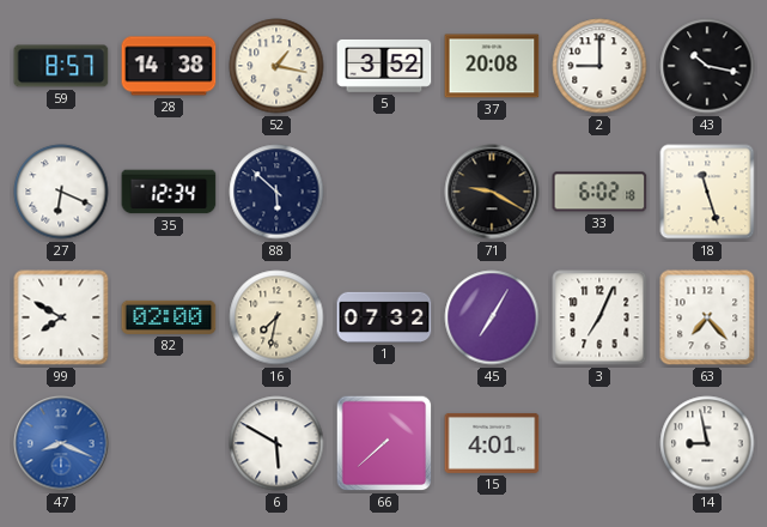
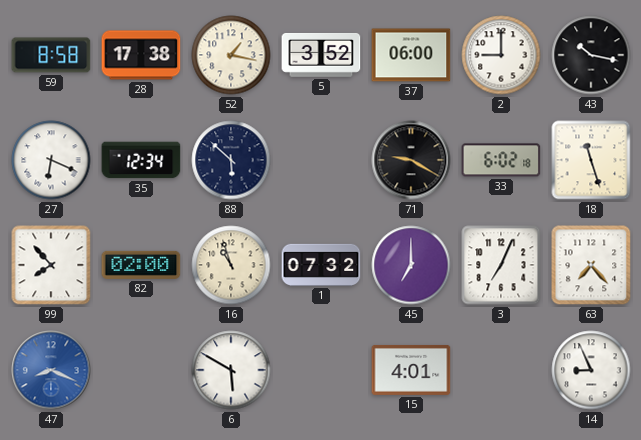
59: 8:57 -> 8:58 (51, 55)
28: 14:38 -> 17:38 (141, 55)
37: 20:08 -> 06:00 (411, 55)
99: 7:50 -> 7:53 (51, 265)
16: 7:32 -> 10:57 (231, 265)
45: 7:05 -> 7:00 (411, 265)
66: 7:38 -> none (384, 443)
14: 8:58 -> 8:56 (591, 370)
